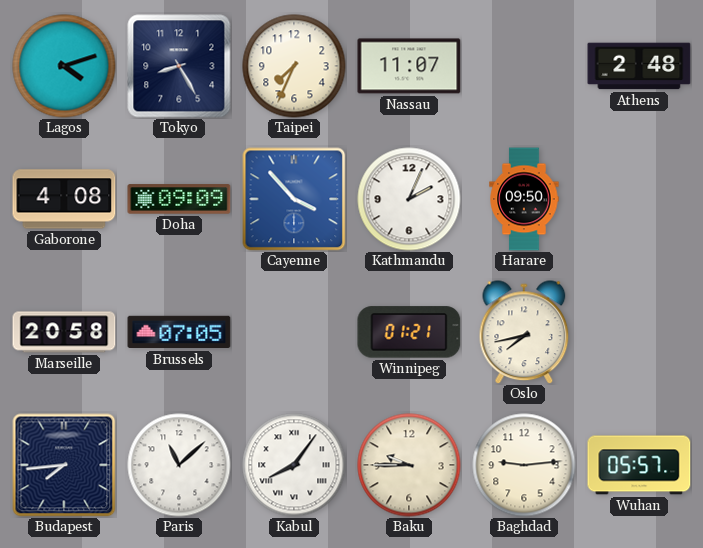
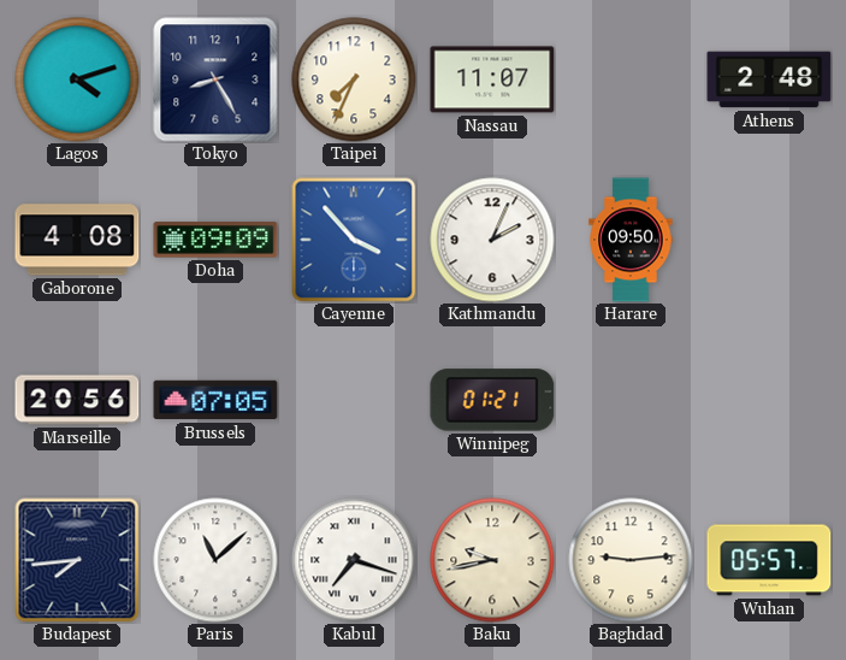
Marseille: 20:58 -> 20:56 (77, 400)
Oslo: 7:43 -> none (524, 332)
Kabul: 8:06 -> 7:18 (354, 560)
Baku: 9:45 -> 9:43 (492, 560)
